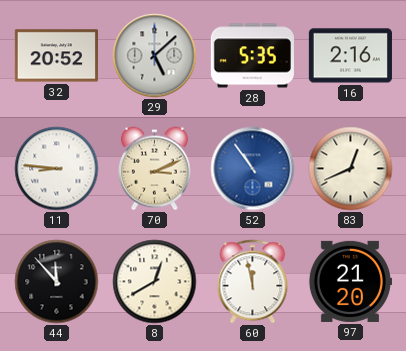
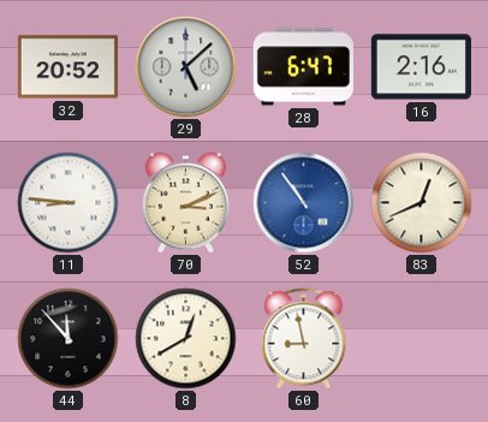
28: 5:35 -> 6:47 (303, 67)
60: 11:58 -> 8:58 (304, 339)
97: 21:20 -> none (350, 281)
